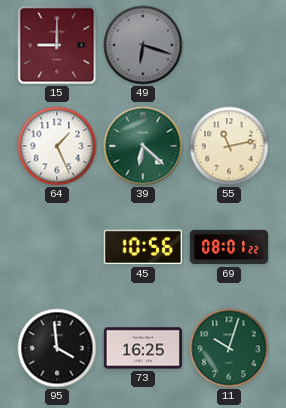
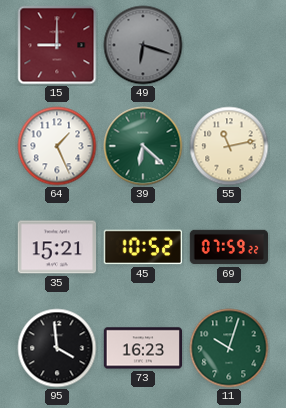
35: none -> 15:21 (57, 247)
45: 10:56 -> 10:52 (142, 247)
69: 08:01 -> 07:59 (229, 247)
73: 16:25 -> 16:23 (143, 348)
